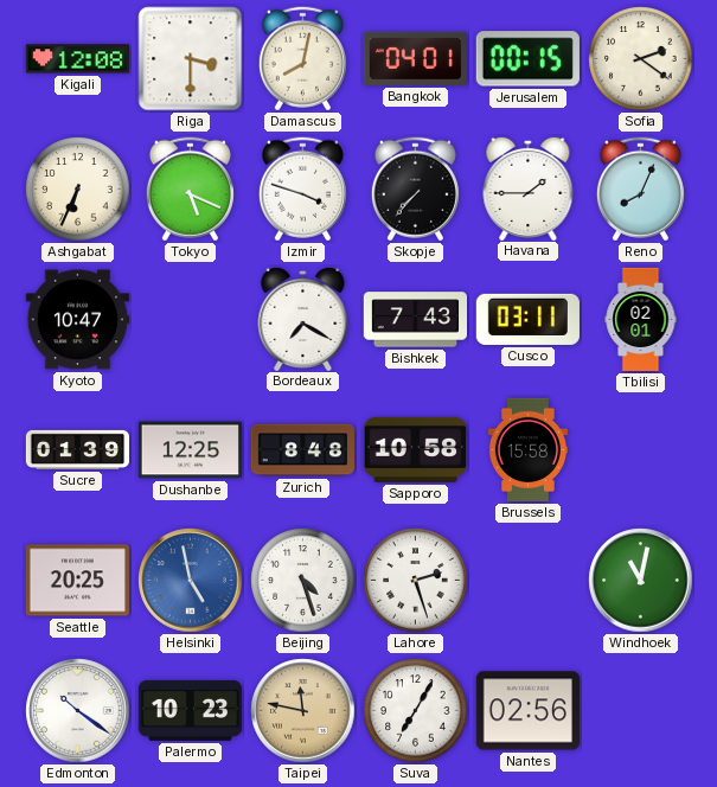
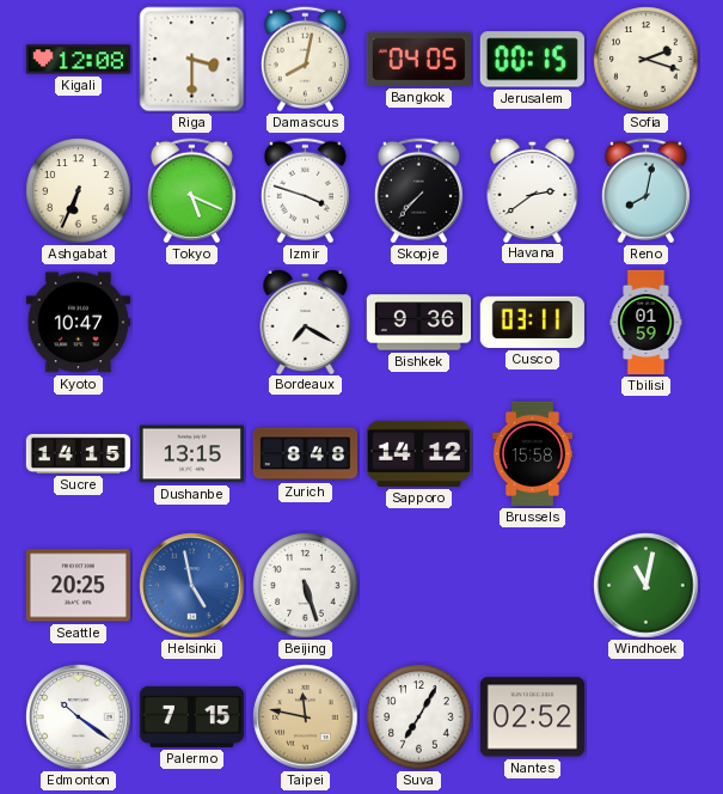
Bangkok: 04:01 -> 04:05 (418, 59)
Sofia: 2:21 -> 2:18 (647, 60)
Havana: 1:45 -> 2:39 (533, 189)
Reno: 8:04 -> 8:02 (645, 191)
Bishkek: 7:43 -> 9:36 (418, 323)
Tbilisi: 02:01 -> 01:59 (647, 323)
Sucre: 01:39 -> 14:15 (79, 453)
Dushanbe: 12:25 -> 13:15 (191, 454)
Sapporo: 10:58 -> 14:12 (418, 453)
Beijing: 4:27 -> 5:27 (306, 586)
Lahore: 2:27 -> none (416, 581)
Palermo: 10:23 -> 7:15 (191, 716)
Nantes: 02:56 -> 02:52 (532, 717)
